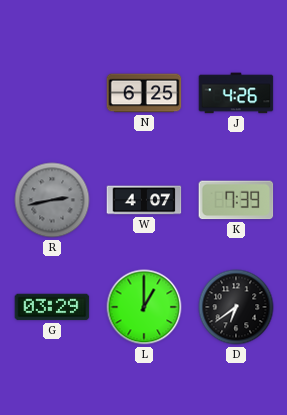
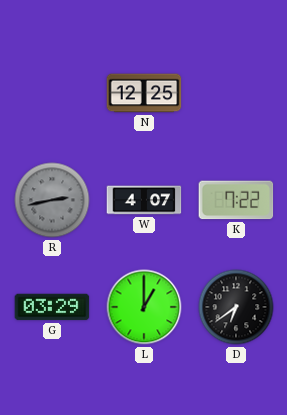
N: 6:25 -> 12:25 (144, 93)
J: 4:26 -> none (236, 93)
K: 7:39 -> 7:22 (236, 200)
